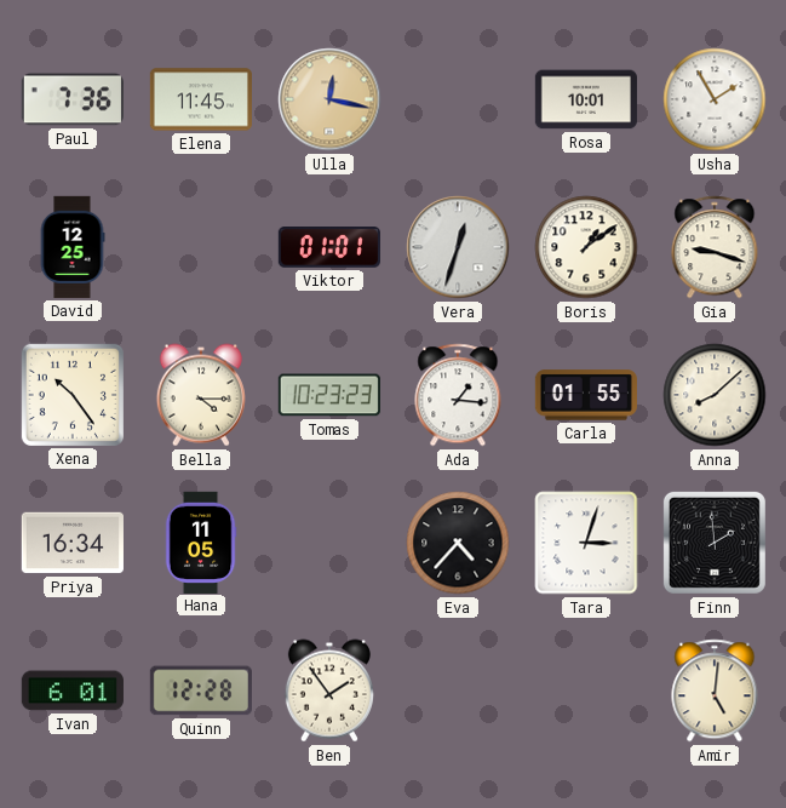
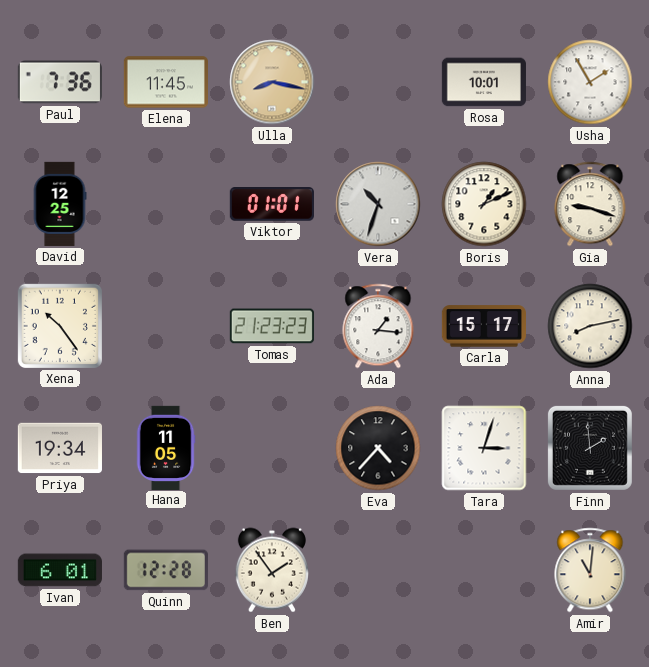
Ulla: 12:17 -> 8:17 (272, 82)
Vera: 12:33 -> 10:33 (378, 204)
Boris: 1:09 -> 1:11 (484, 204)
Bella: 4:15 -> none (201, 395)
Tomas: 10:23 -> 21:23 (272, 326)
Carla: 01:55 -> 15:17 (484, 326)
Anna: 8:08 -> 8:13 (590, 326)
Priya: 16:34 -> 19:34 (60, 448)
Amir: 5:01 -> 11:01 (590, 570)
